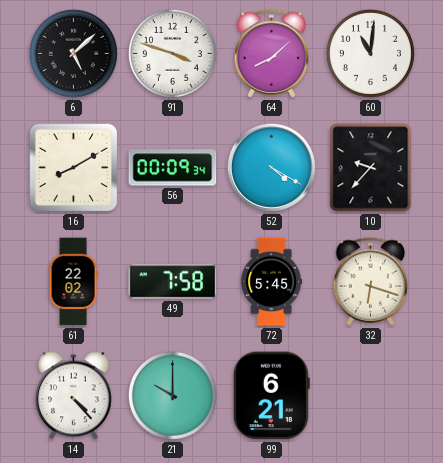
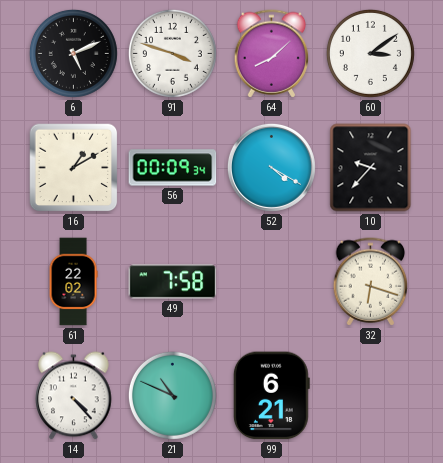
6: 5:08 -> 5:11 (73, 53)
60: 11:01 -> 3:09 (370, 53)
16: 8:10 -> 1:10 (74, 168)
72: 5:45 -> none (272, 282)
21: 10:00 -> 10:49 (172, 395)
